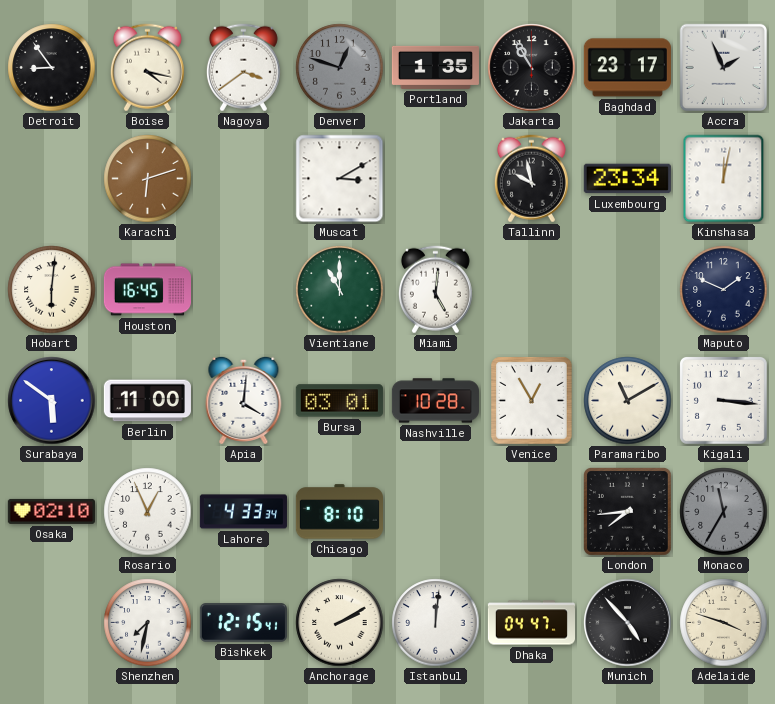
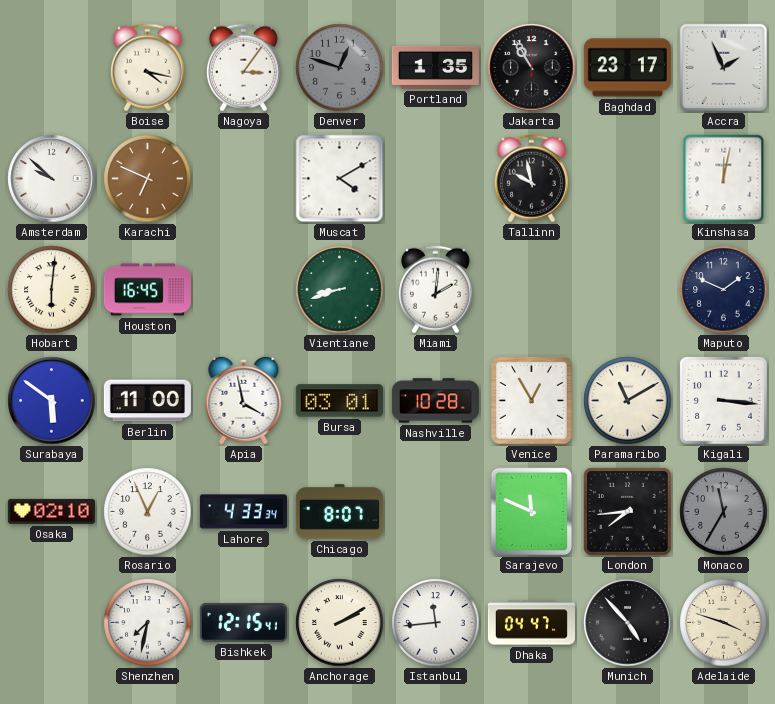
Detroit: 8:54 -> none (52, 68)
Nagoya: 3:39 -> 3:06 (243, 68)
Amsterdam: none -> 9:52 (52, 179)
Karachi: 6:12 -> 6:49 (148, 179)
Muscat: 3:10 -> 4:10 (340, 179)
Luxembourg: 23:34 -> none (627, 179)
Vientiane: 11:00 -> 8:42 (340, 290)
Miami: 5:01 -> 2:01 (435, 290)
Apia: 4:01 -> 3:58 (244, 400)
Chicago: 8:10 -> 8:07 (339, 512)
Sarajevo: none -> 11:49 (532, 512)
Istanbul: 12:01 -> 11:44 (436, 623)
